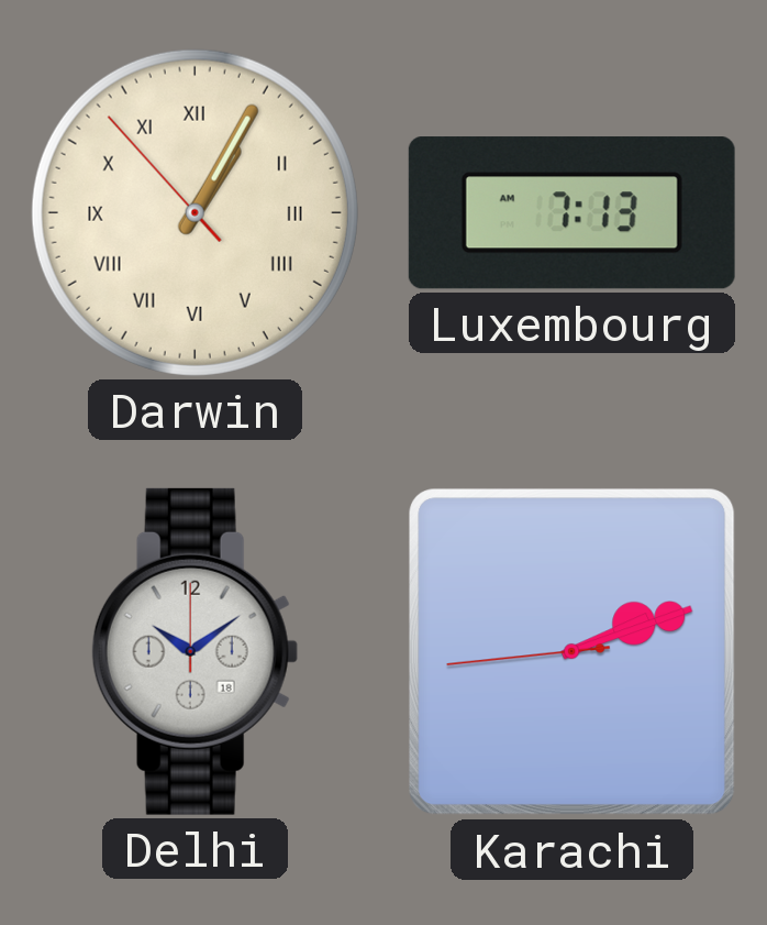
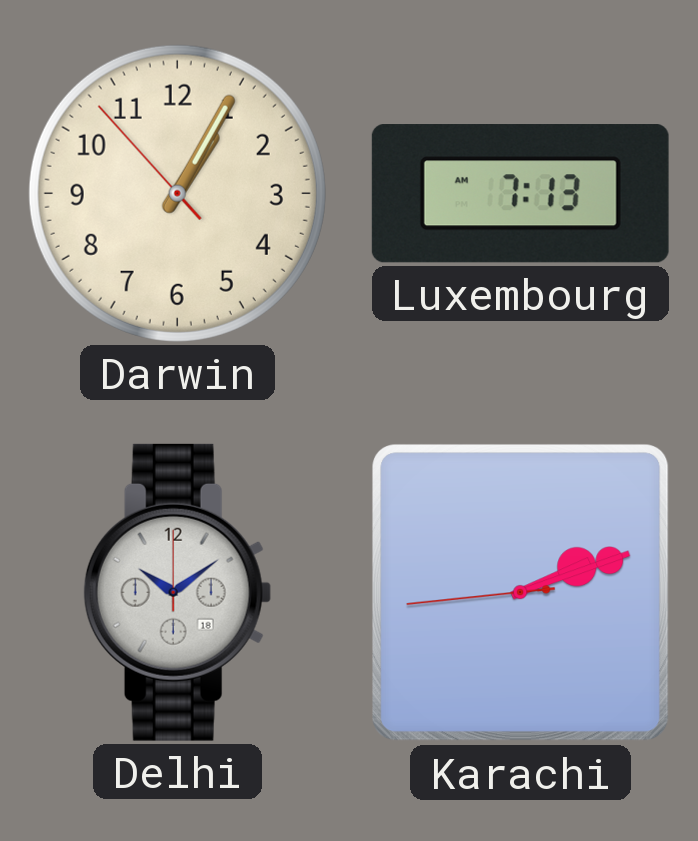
Darwin numerals: Roman -> Arabic (177, 193)
